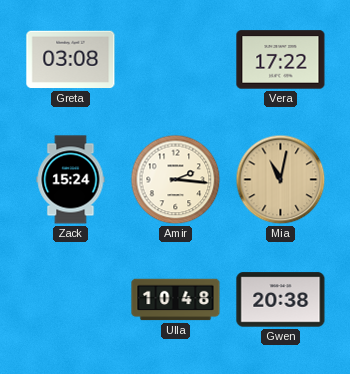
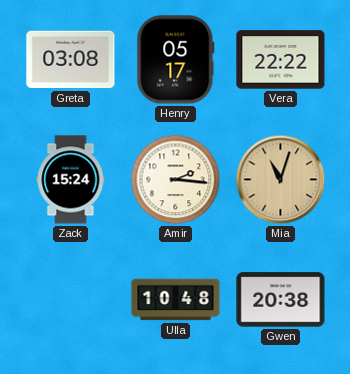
Henry: none -> 05:17 (176, 60)
Vera: 17:22 -> 22:22 (281, 60)
Mia: 11:02 -> 11:03 (281, 180)
